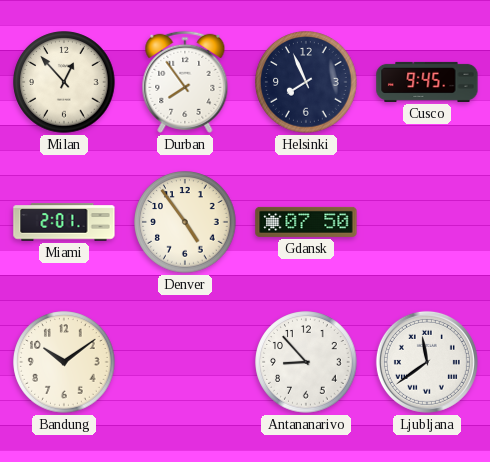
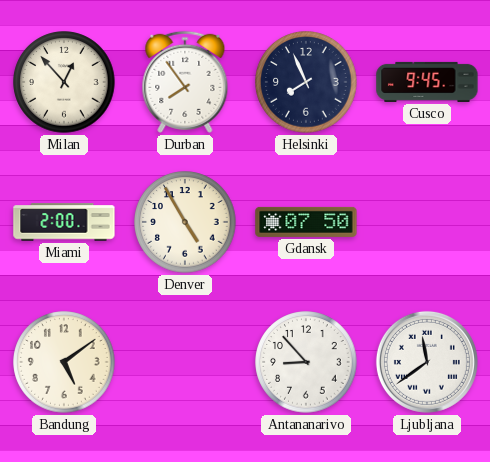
Miami: 2:01 -> 2:00 (64, 222)
Denver: 4:54 -> 4:55 (185, 222)
Bandung: 10:09 -> 5:09 (64, 362)
